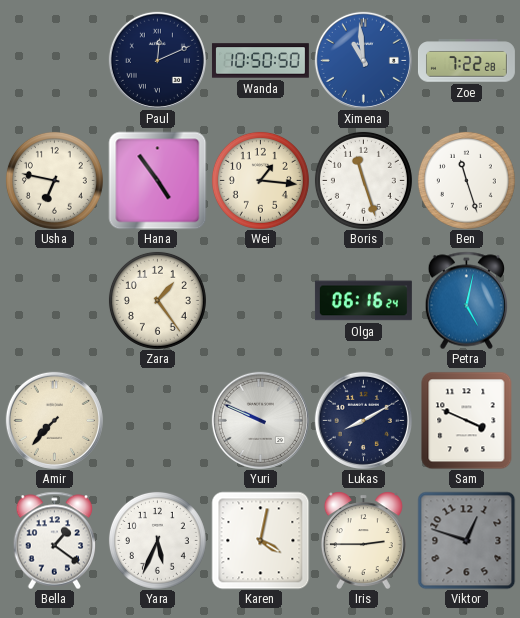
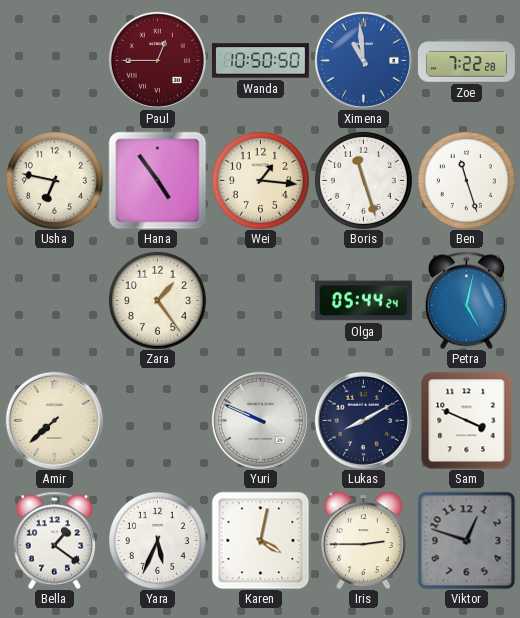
Paul: 12:11 -> 12:45 (157, 60)
Paul dial: navy -> burgundy (157, 60)
Olga: 06:16 -> 05:44 (363, 301)
Amir: 7:37 -> 7:38 (54, 420)
